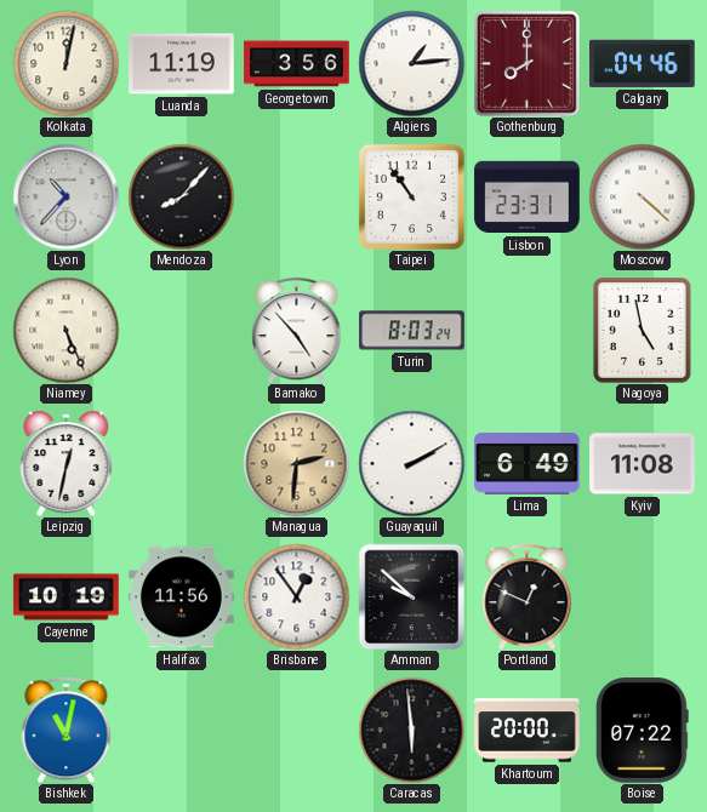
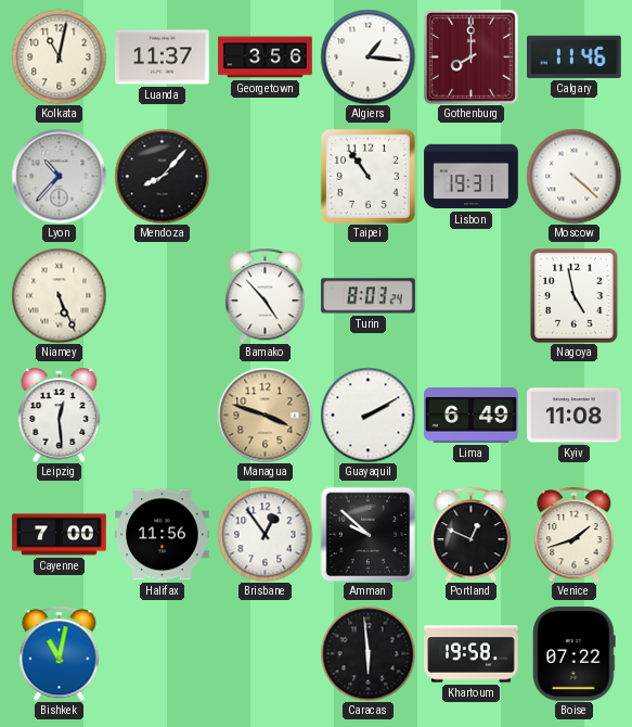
Kolkata: 12:02 -> 11:02 (59, 56)
Luanda: 11:19 -> 11:37 (163, 58)
Algiers: 1:14 -> 1:16 (367, 56)
Calgary: 04:46 -> 11:46 (575, 56)
Lisbon: 23:31 -> 19:31 (472, 177)
Leipzig: 12:32 -> 12:29 (60, 414)
Managua: 2:31 -> 3:48 (265, 414)
Cayenne: 10:19 -> 7:00 (60, 535)
Venice: none -> 1:42 (575, 534)
Khartoum: 20:00 -> 19:58 (472, 654)
